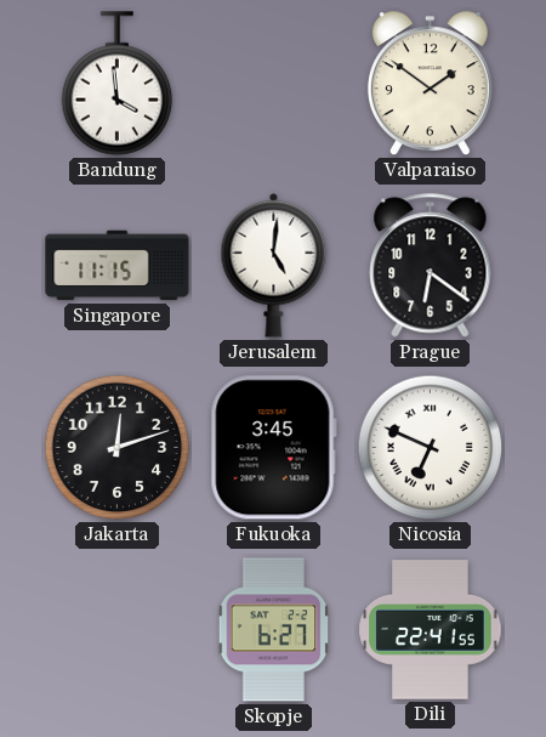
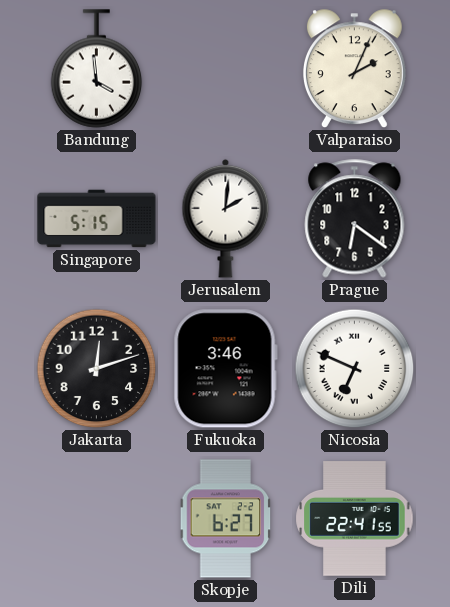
Valparaiso: 1:51 -> 2:04 (354, 69)
Singapore: 11:15 -> 5:15 (97, 219)
Jerusalem: 5:01 -> 2:01 (226, 218)
Fukuoka: 3:45 -> 3:46 (225, 369)
